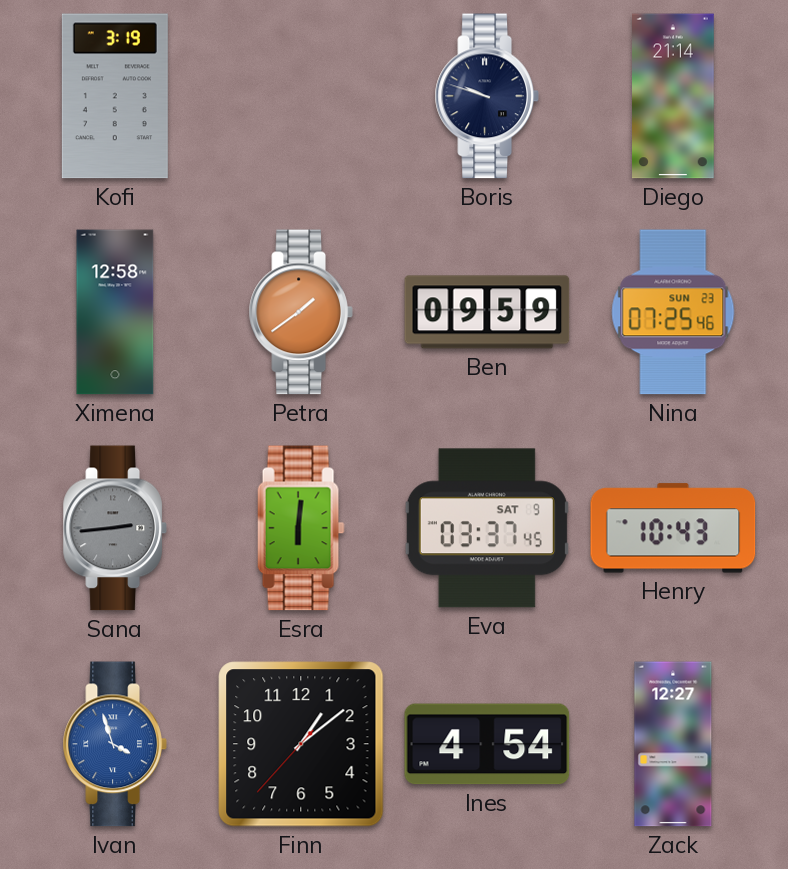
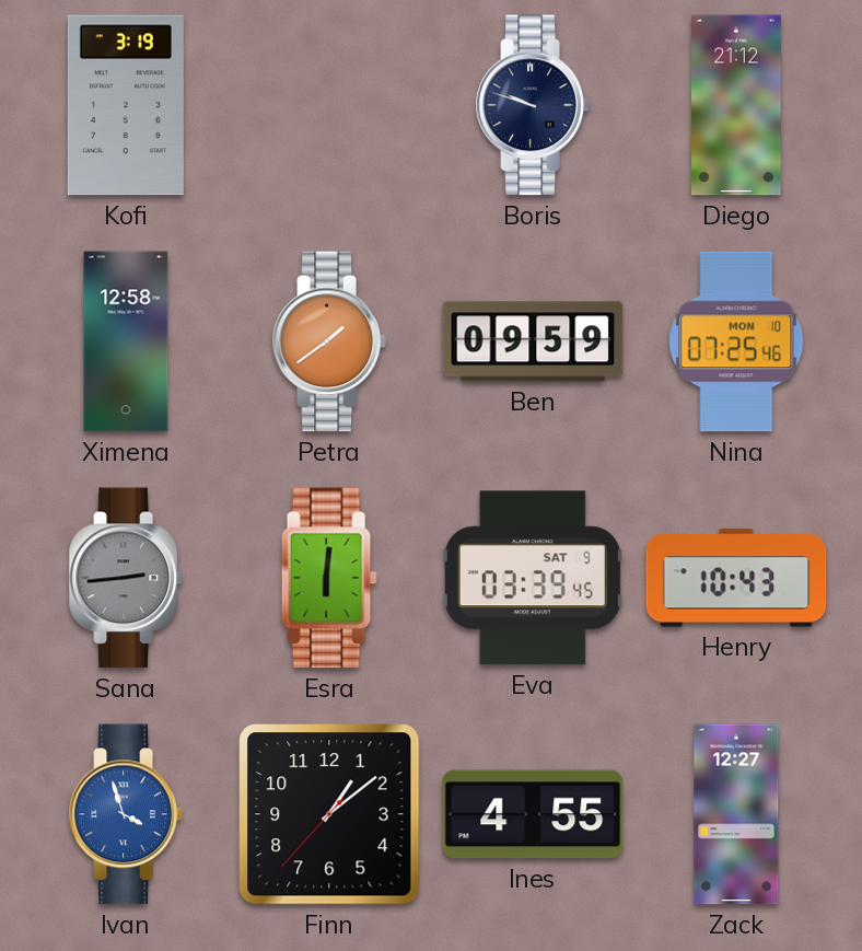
Diego: 21:14 -> 21:12 (737, 105)
Nina date: SUN 23 -> MON 10 (736, 341)
Eva: 03:37 -> 03:39 (533, 578)
Ines: 4:54 -> 4:55 (533, 814)
